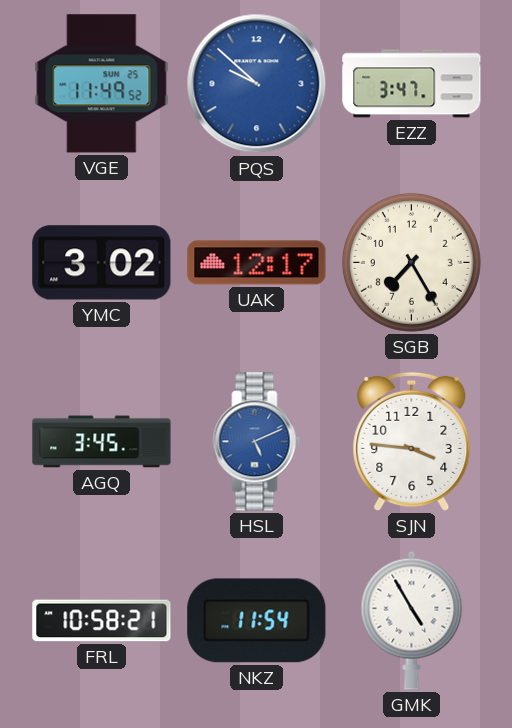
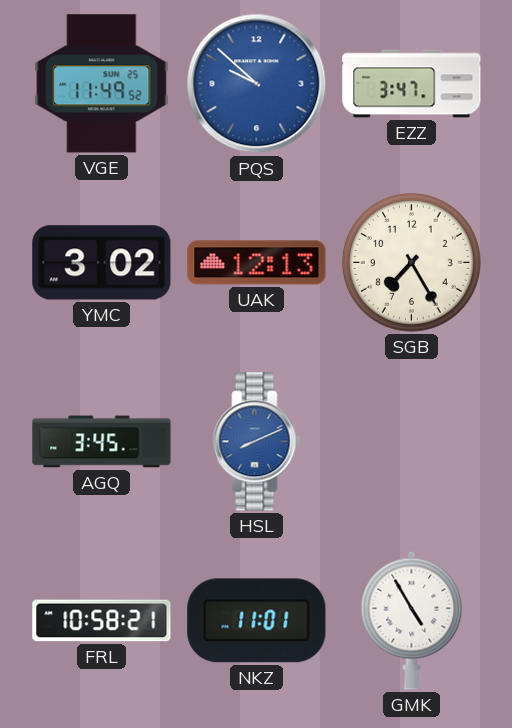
UAK: 12:17 -> 12:13 (257, 263)
HSL: 5:11 -> 8:11 (257, 442)
SJN: 3:46 -> none (412, 441)
NKZ: 11:54 -> 11:01 (257, 621)
